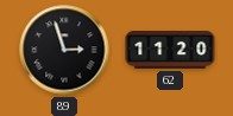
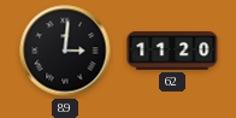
89: 2:57 -> 3:01 (65, 51)
